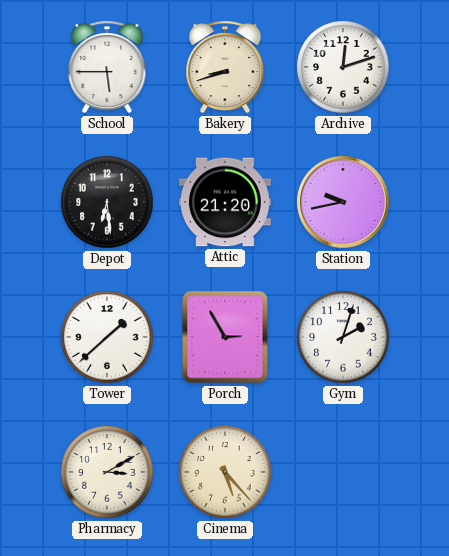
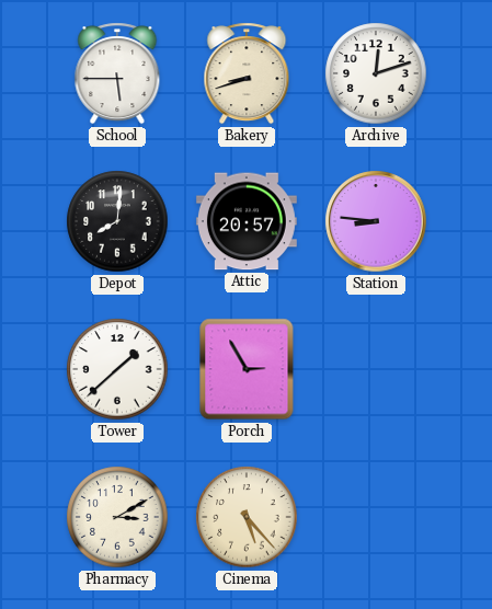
Depot: 6:29 -> 8:01 (117, 221)
Attic: 21:20 -> 20:57 (247, 221)
Station: 9:43 -> 8:46 (376, 221)
Gym: 2:03 -> none (343, 337)
